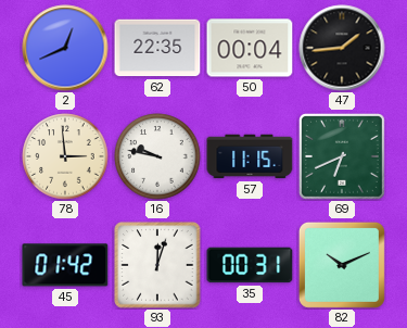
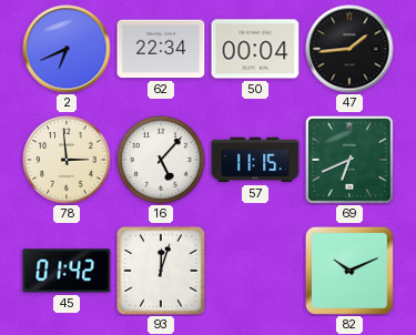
2: 12:41 -> 6:41 (67, 49)
62: 22:35 -> 22:34 (161, 49)
16: 9:47 -> 5:07 (161, 160)
35: 00:31 -> none (250, 265)
